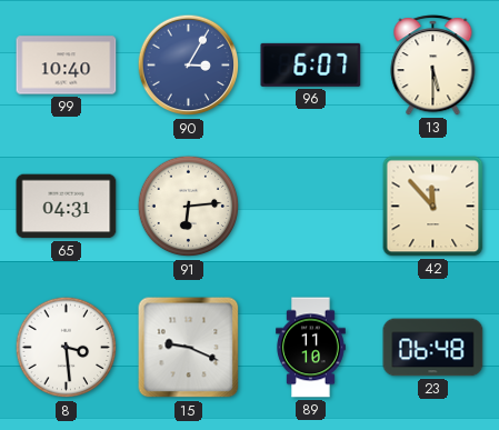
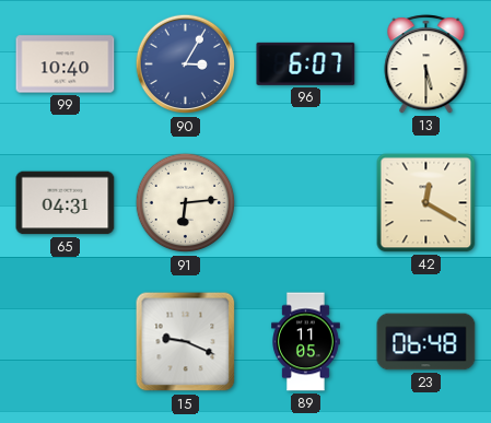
42: 11:53 -> 12:20 (426, 203)
8: 3:29 -> none (67, 348)
89: 11:10 -> 11:05 (306, 342)
